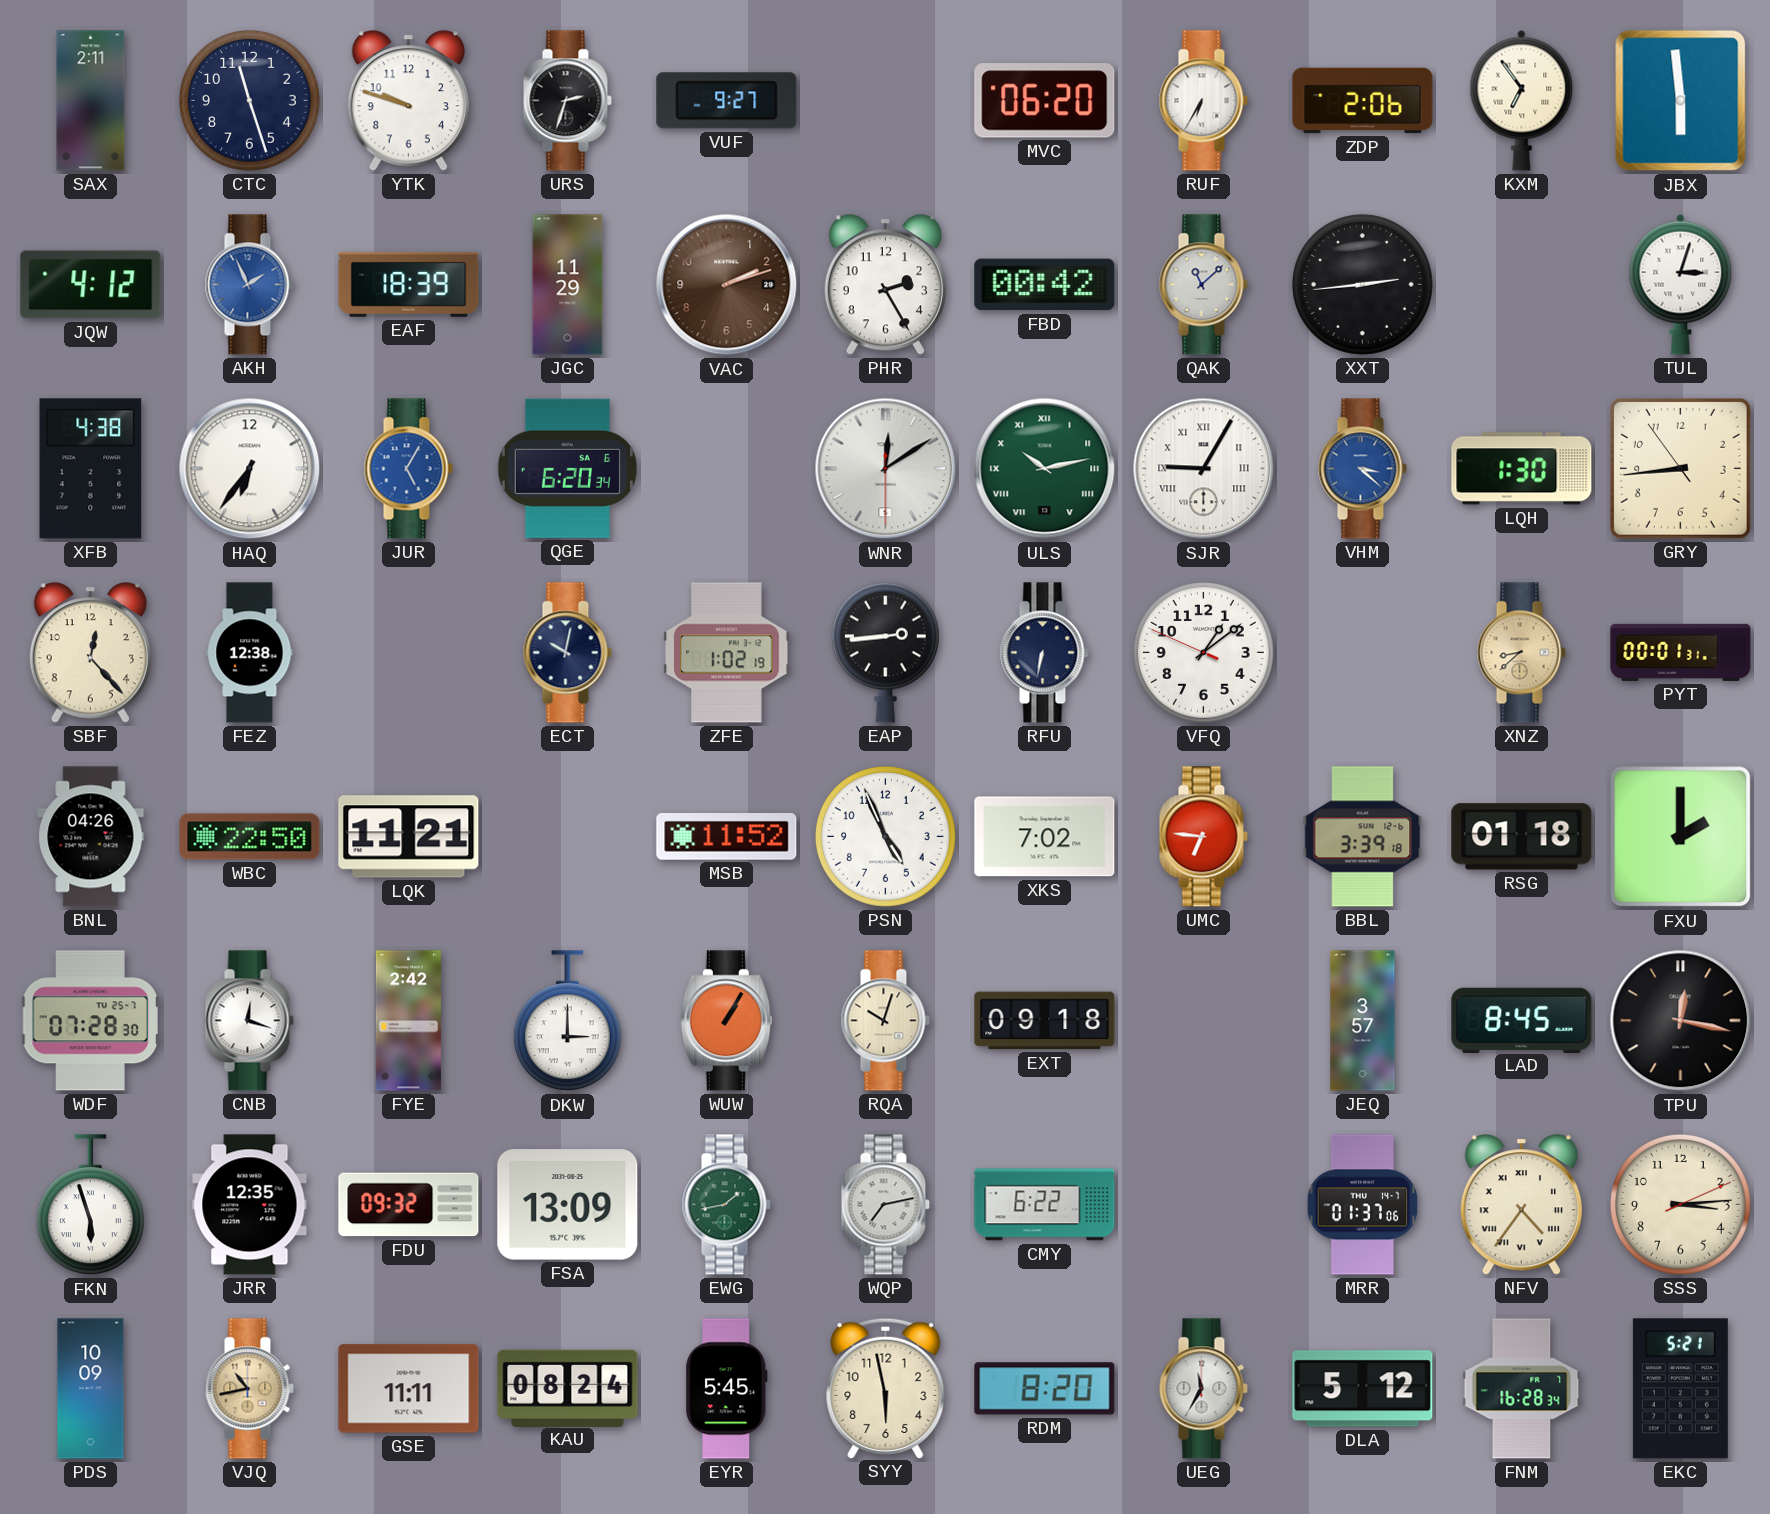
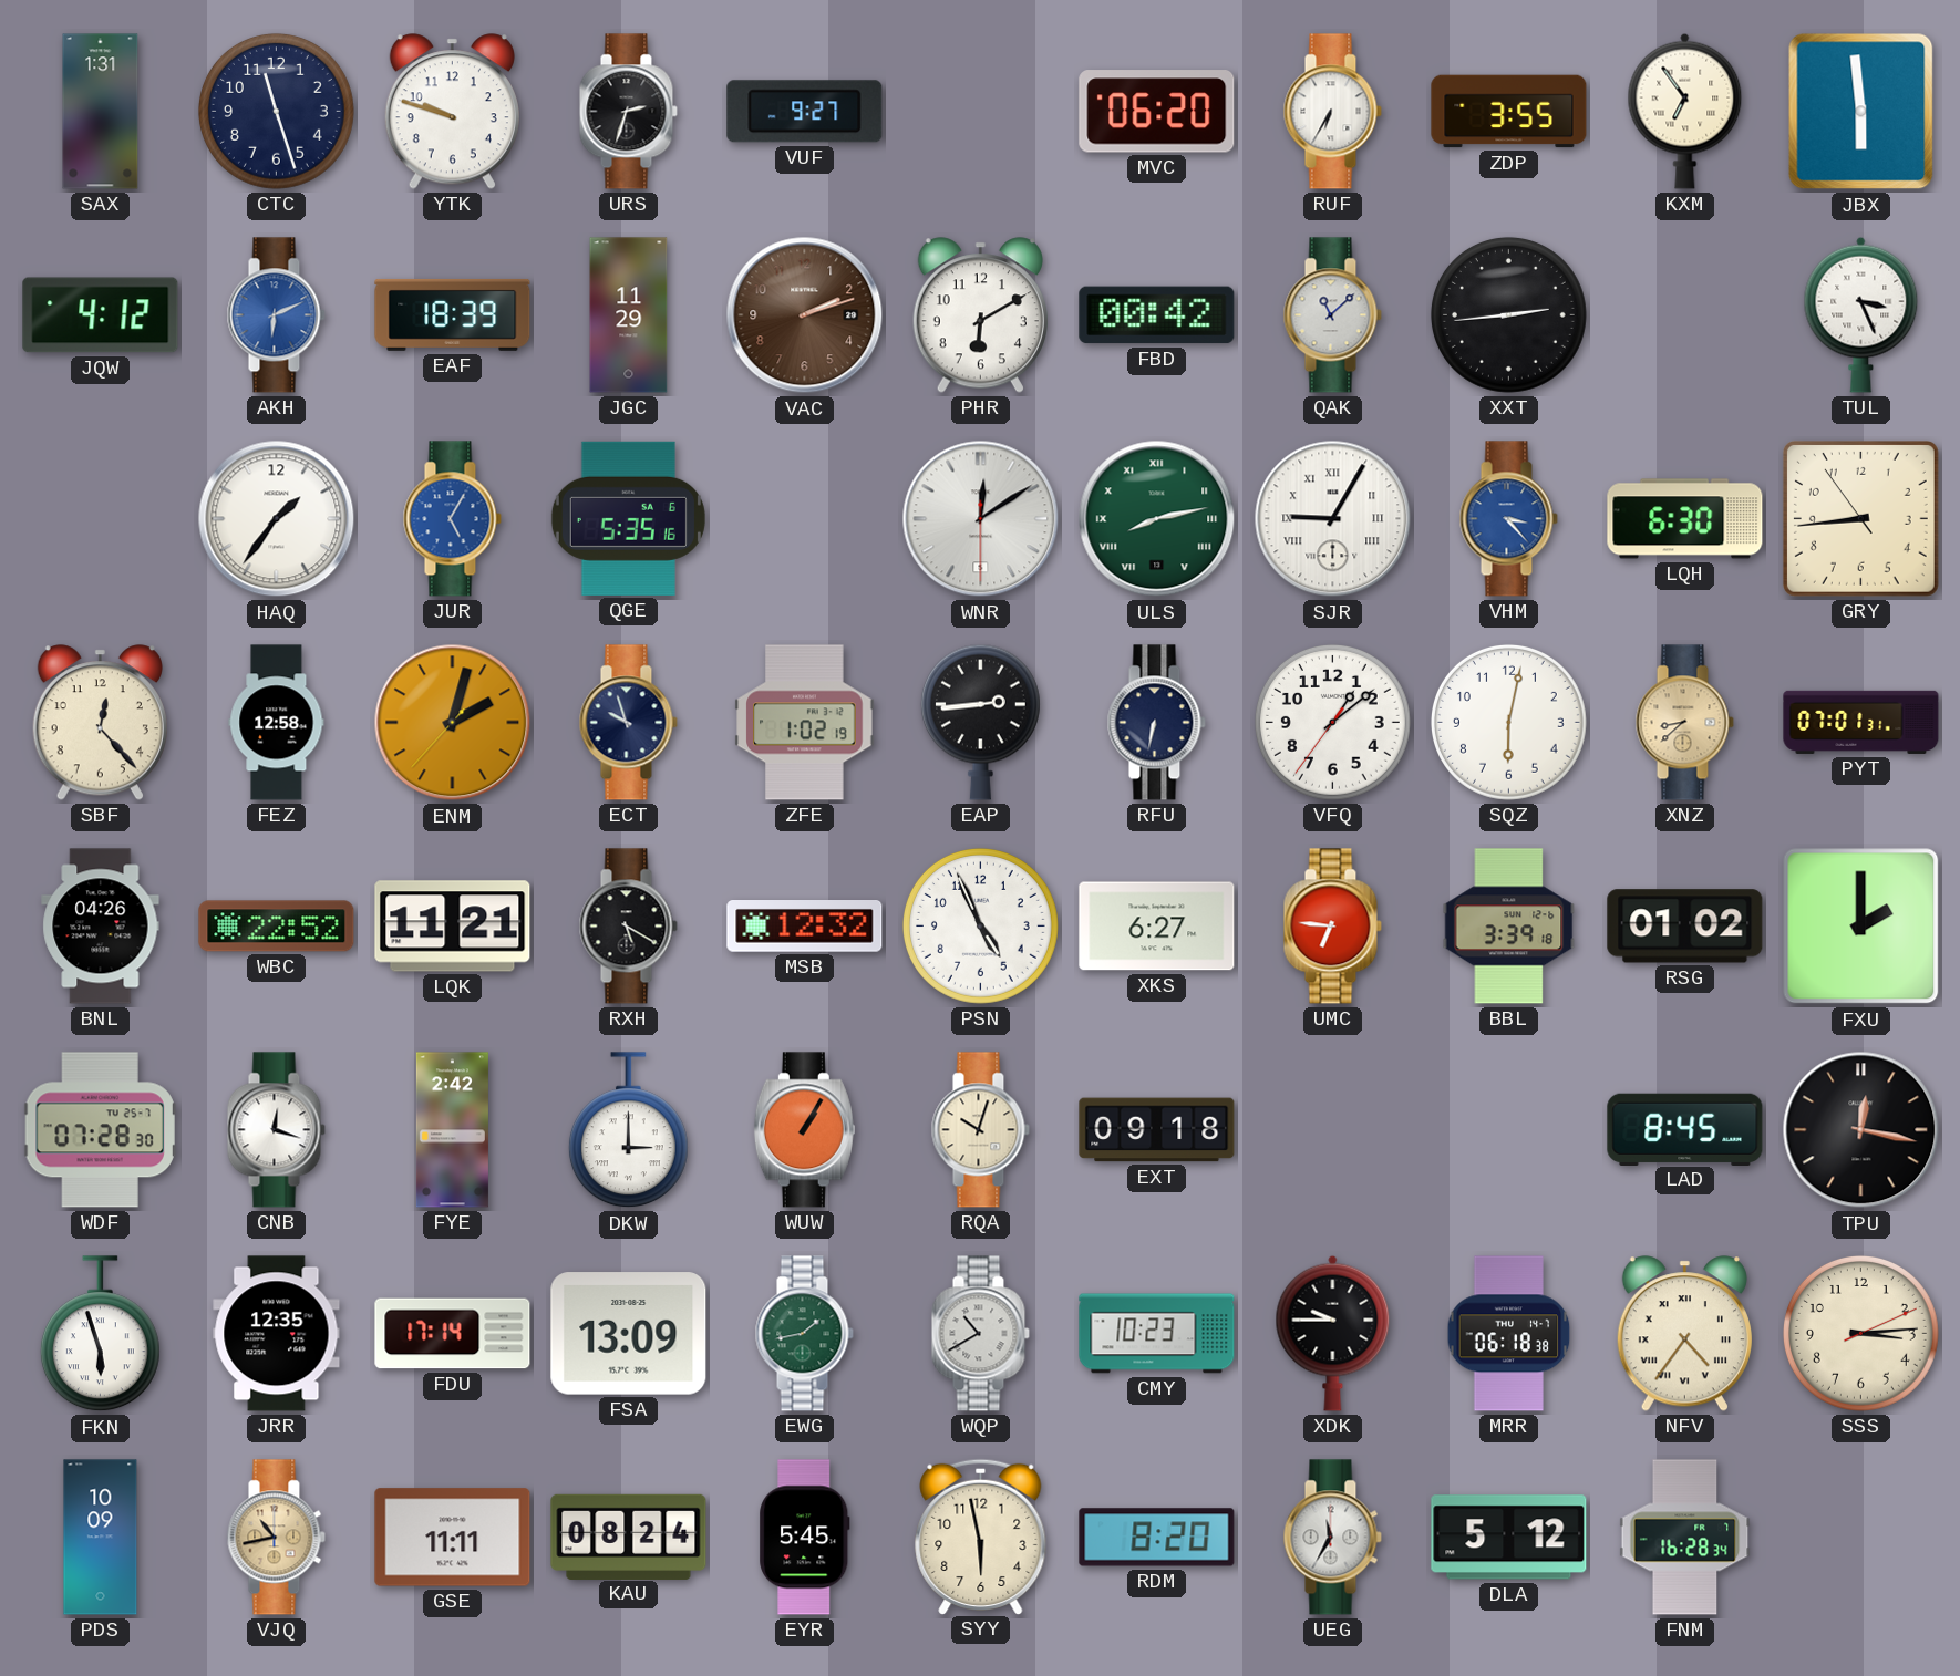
SAX: 2:11 -> 1:31 (101, 112)
ZDP: 2:06 -> 3:55 (1509, 112)
AKH: 1:56 -> 6:11 (276, 315)
PHR: 2:25 -> 6:10 (980, 315)
TUL: 3:03 -> 3:26 (1861, 314)
XFB: 4:38 -> none (91, 469)
HAQ: 6:36 -> 1:36 (277, 519)
QGE: 6:20 -> 5:35 (628, 518)
ULS: 10:13 -> 8:13 (1157, 519)
VHM: 3:22 -> 3:23 (1508, 519)
LQH: 1:30 -> 6:30 (1685, 519)
FEZ: 12:38 -> 12:58 (277, 723)
ENM: none -> 2:02 (453, 723)
ECT: 10:02 -> 9:57 (628, 723)
VFQ: 1:08:49 -> 1:08:36 (1332, 722)
SQZ: none -> 6:02 (1508, 722)
PYT: 00:01 -> 07:01 (1861, 722)
WBC: 22:50 -> 22:52 (277, 927)
RXH: none -> 5:20 (628, 927)
MSB: 11:52 -> 12:32 (805, 927)
XKS: 7:02 -> 6:27 (1157, 927)
RSG: 01:18 -> 01:02 (1685, 927)
JEQ: 3:57 -> none (1363, 1021)
FDU: 09:32 -> 17:14 (453, 1334)
WQP: 7:13 -> 10:40 (980, 1334)
CMY: 6:22 -> 10:23 (1157, 1334)
XDK: none -> 9:45 (1333, 1333)
MRR: 01:37 -> 06:18 (1509, 1334)
EKC: 5:21 -> none (1680, 1389)
